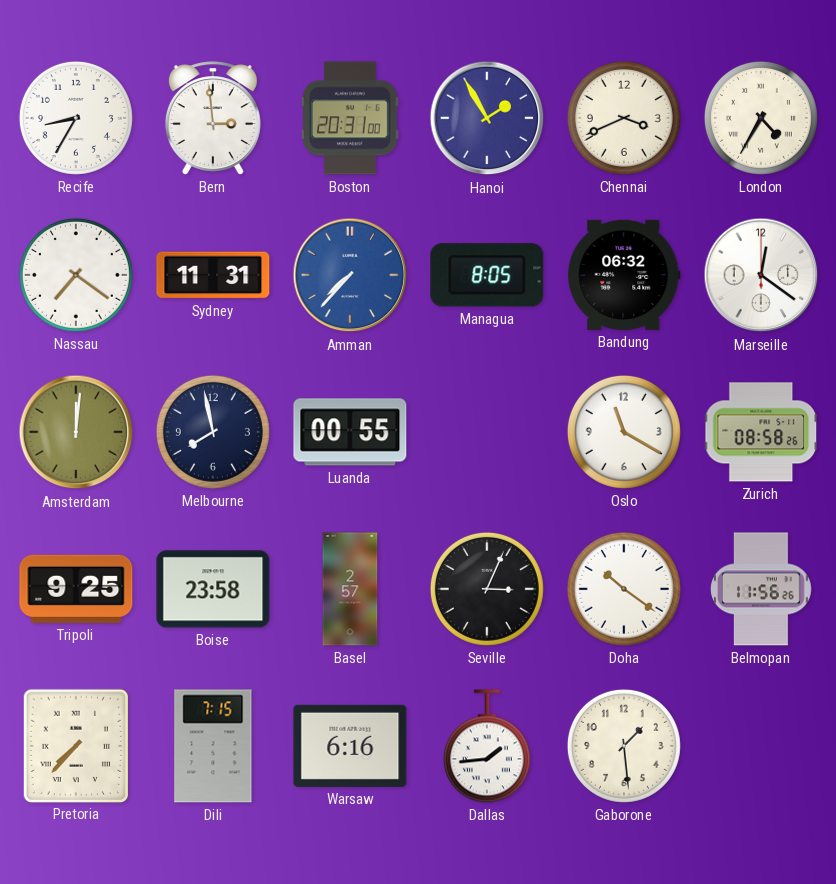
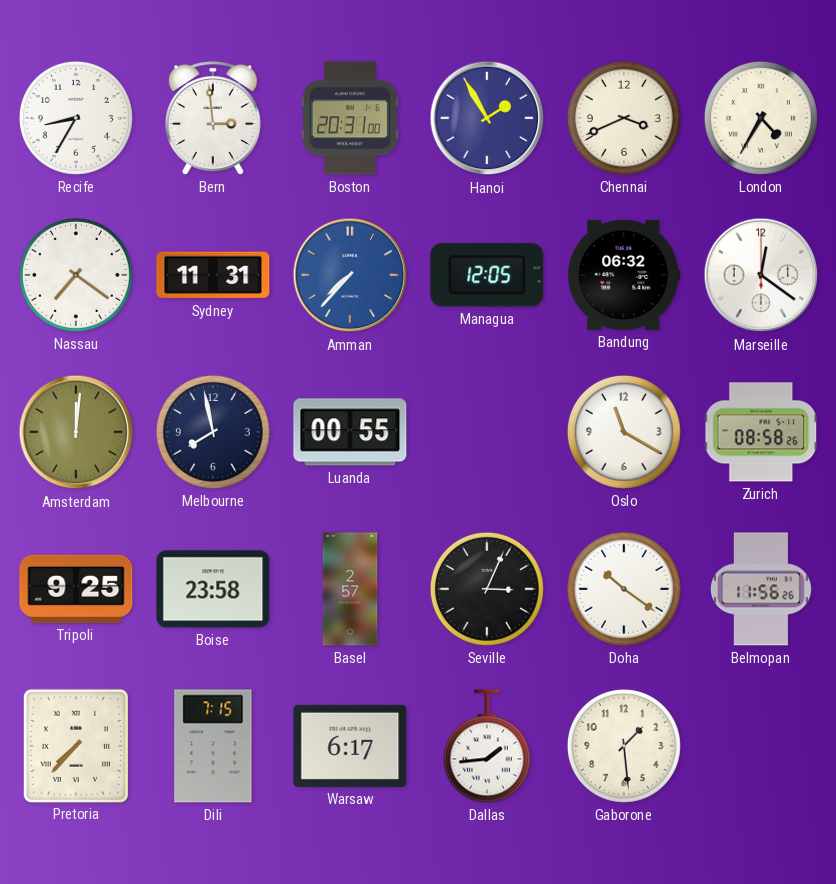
Managua: 8:05 -> 12:05 (487, 275)
Warsaw: 6:16 -> 6:17 (350, 746)
